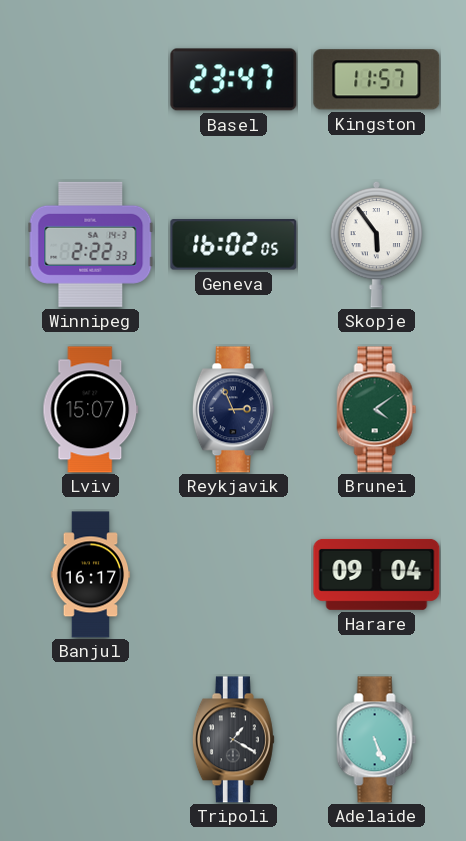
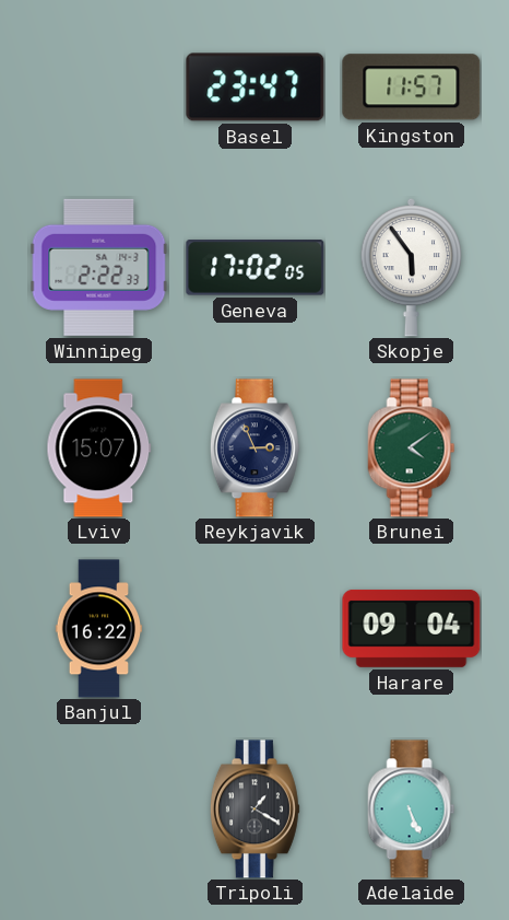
Geneva: 16:02 -> 17:02 (256, 268)
Banjul: 16:17 -> 16:22 (99, 629)
